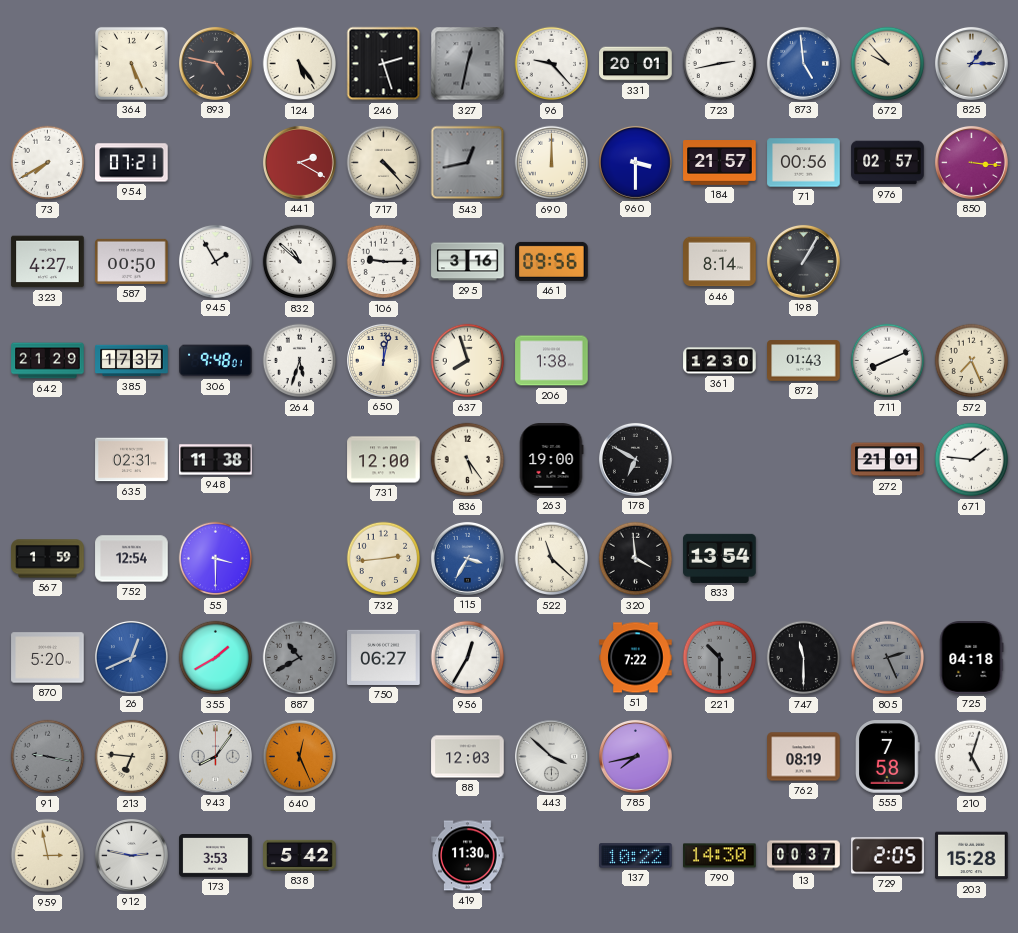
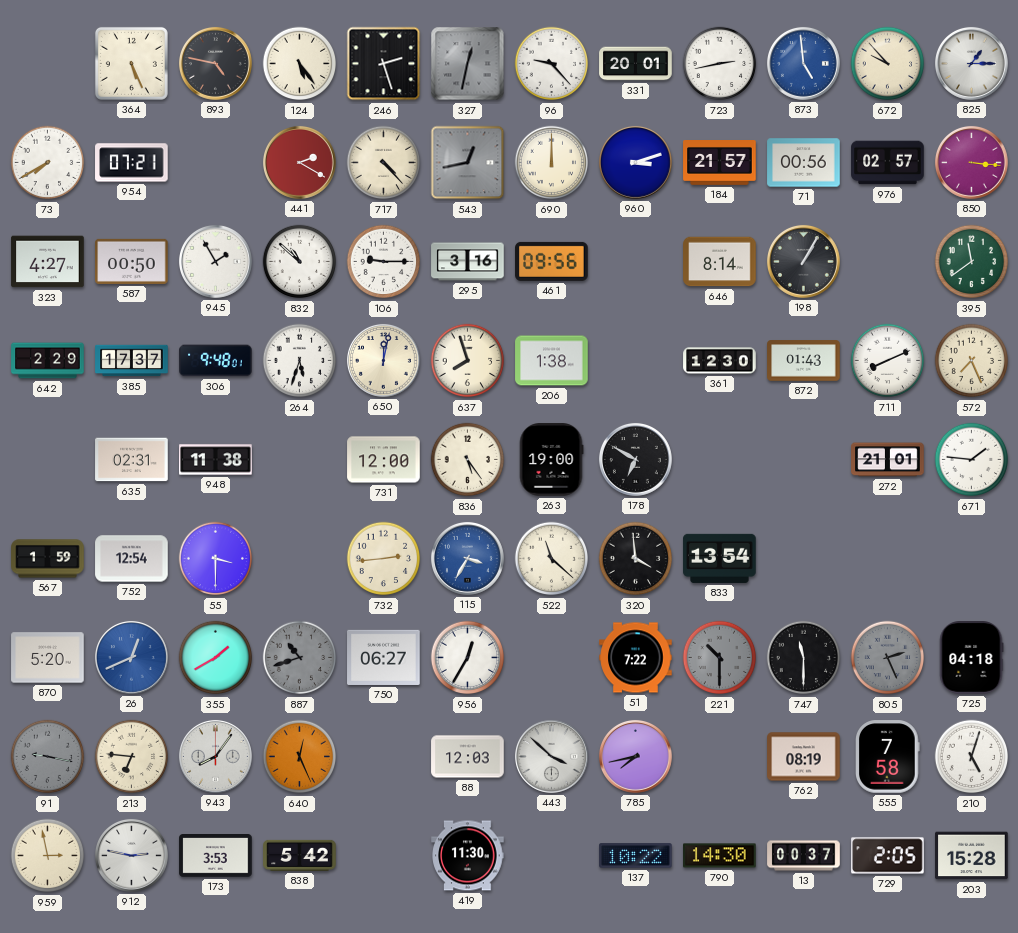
960: 3:30 -> 3:12 (635, 162)
395: none -> 11:39 (972, 262)
642: 21:29 -> 2:29 (48, 361)
887: 10:40 -> 10:42 (300, 658)
